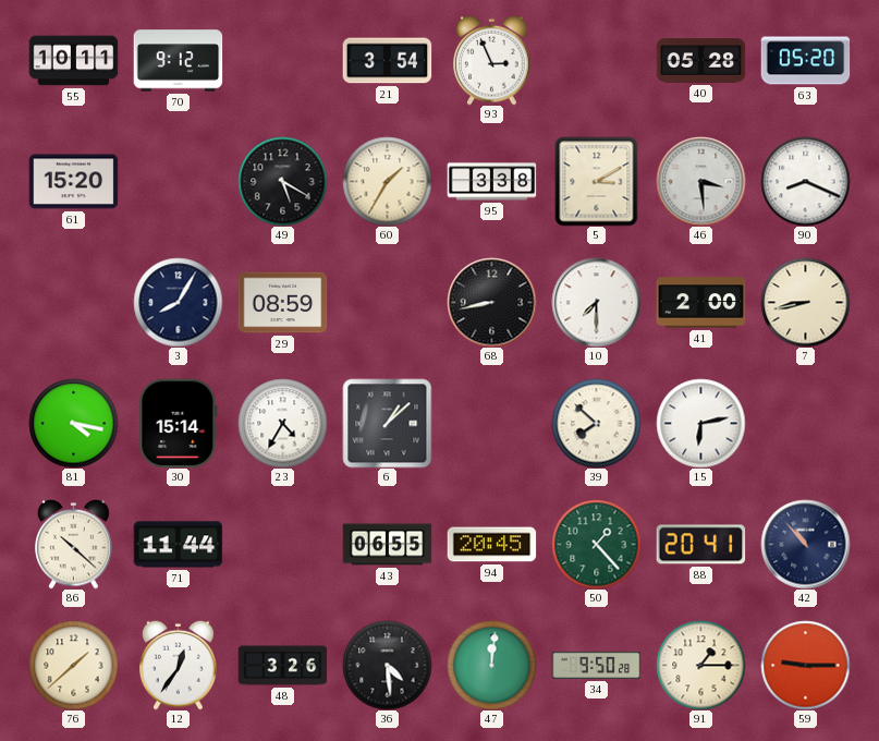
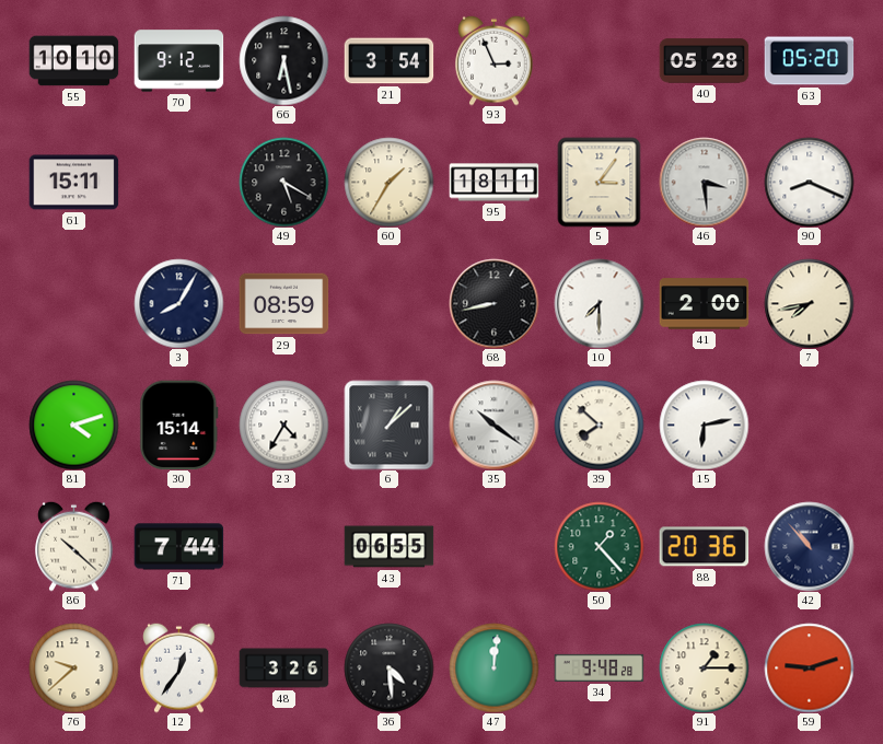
55: 10:11 -> 10:10 (73, 61)
66: none -> 6:28 (283, 60)
61: 15:20 -> 15:11 (73, 183)
95: 3:38 -> 18:11 (493, 183)
5: 3:10 -> 3:06 (600, 182)
7: 8:43 -> 7:43 (809, 303)
81: 4:17 -> 4:12 (73, 425)
35: none -> 10:21 (493, 425)
71: 11:44 -> 7:44 (178, 547)
94: 20:45 -> none (491, 545)
88: 20:41 -> 20:36 (704, 547)
76: 1:38 -> 9:38 (73, 667)
34: 9:50 -> 9:48 (599, 667)
59: 9:15 -> 9:12 (809, 667)
